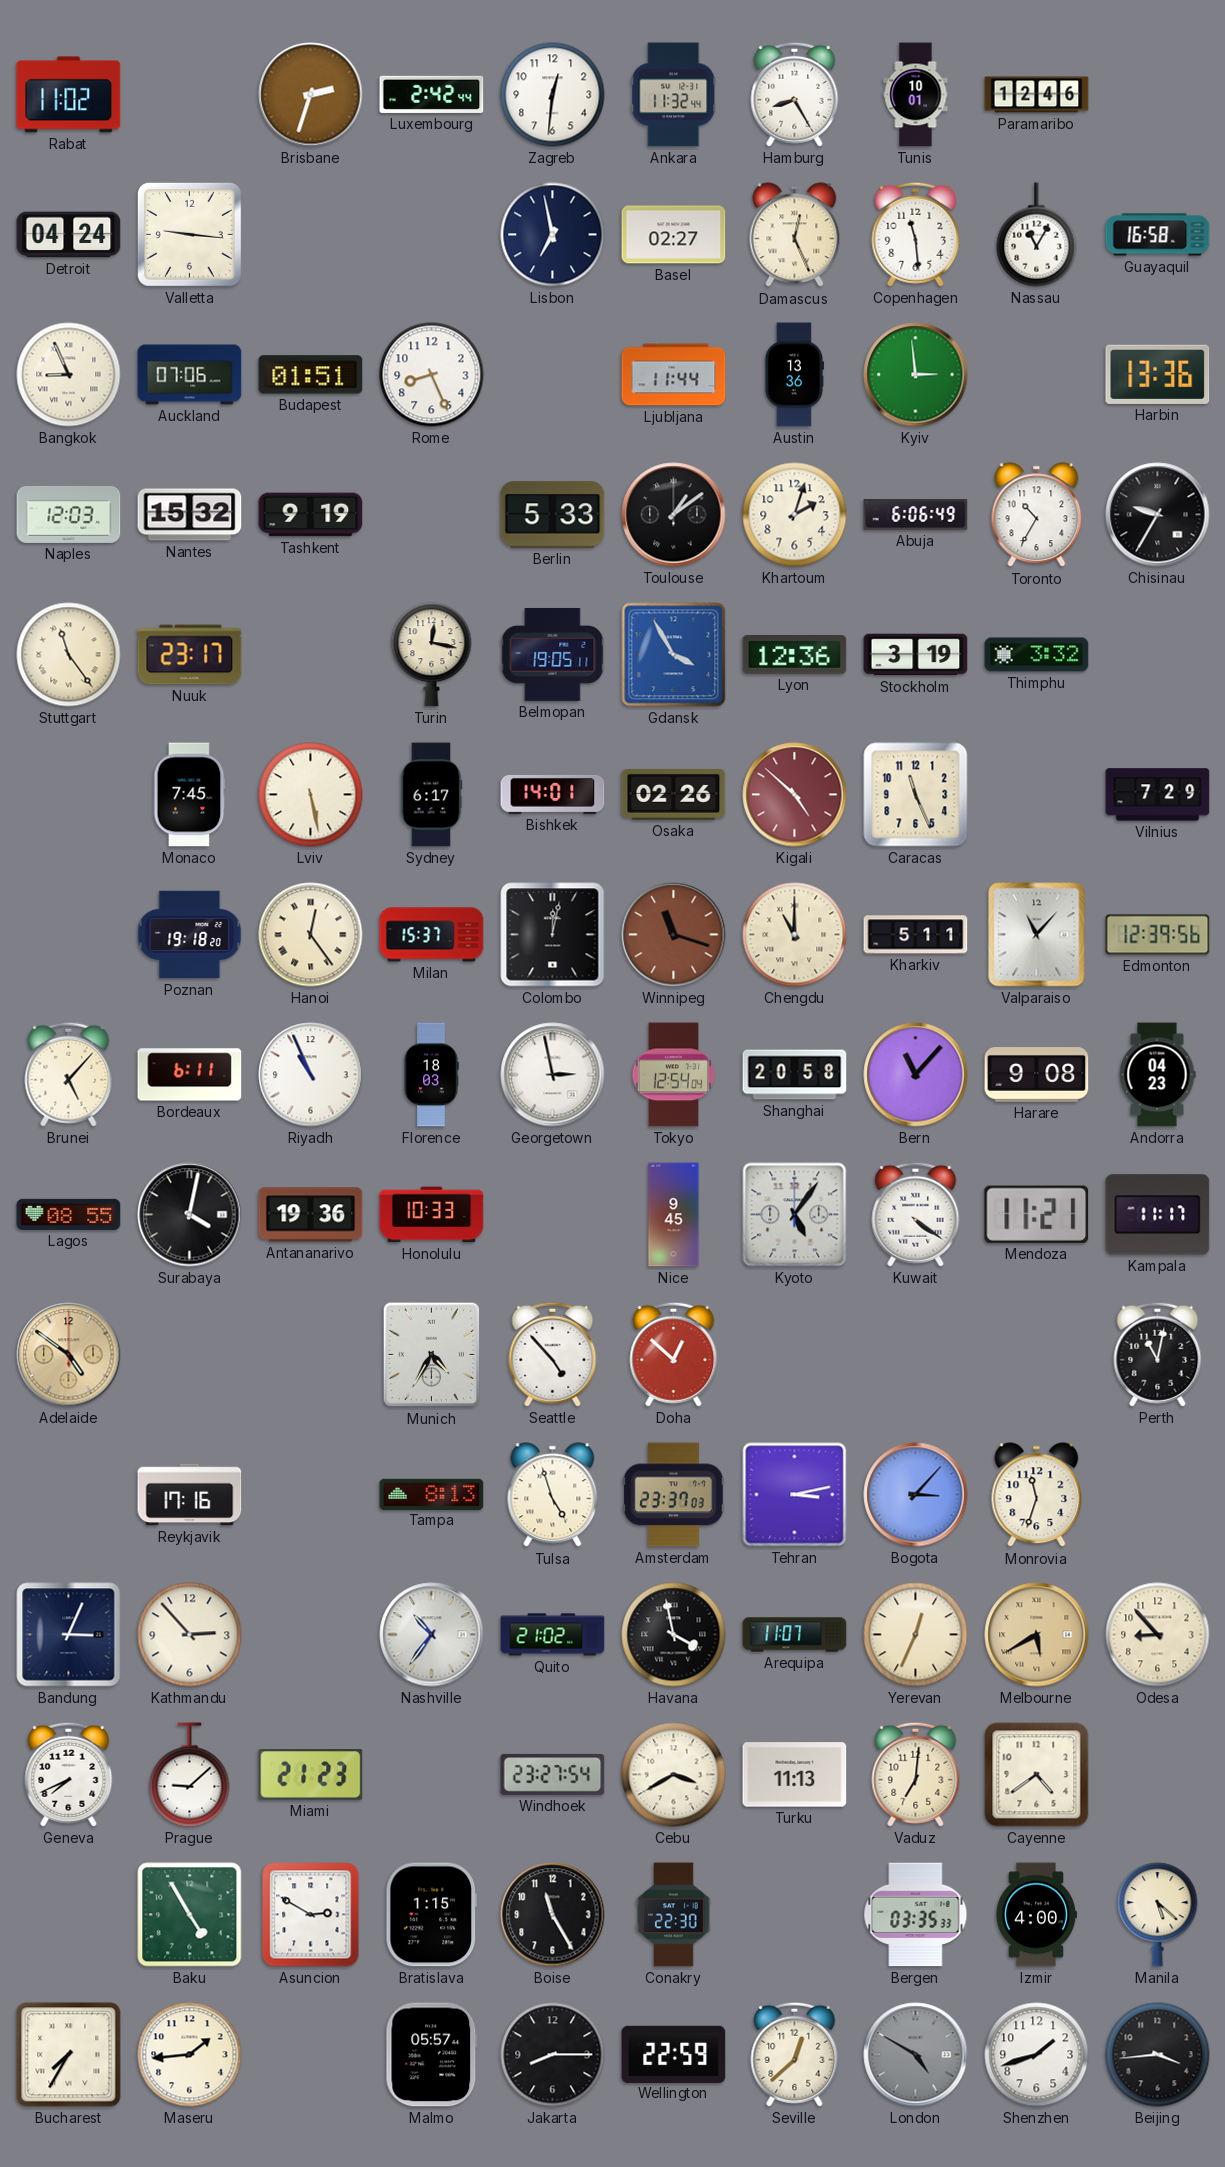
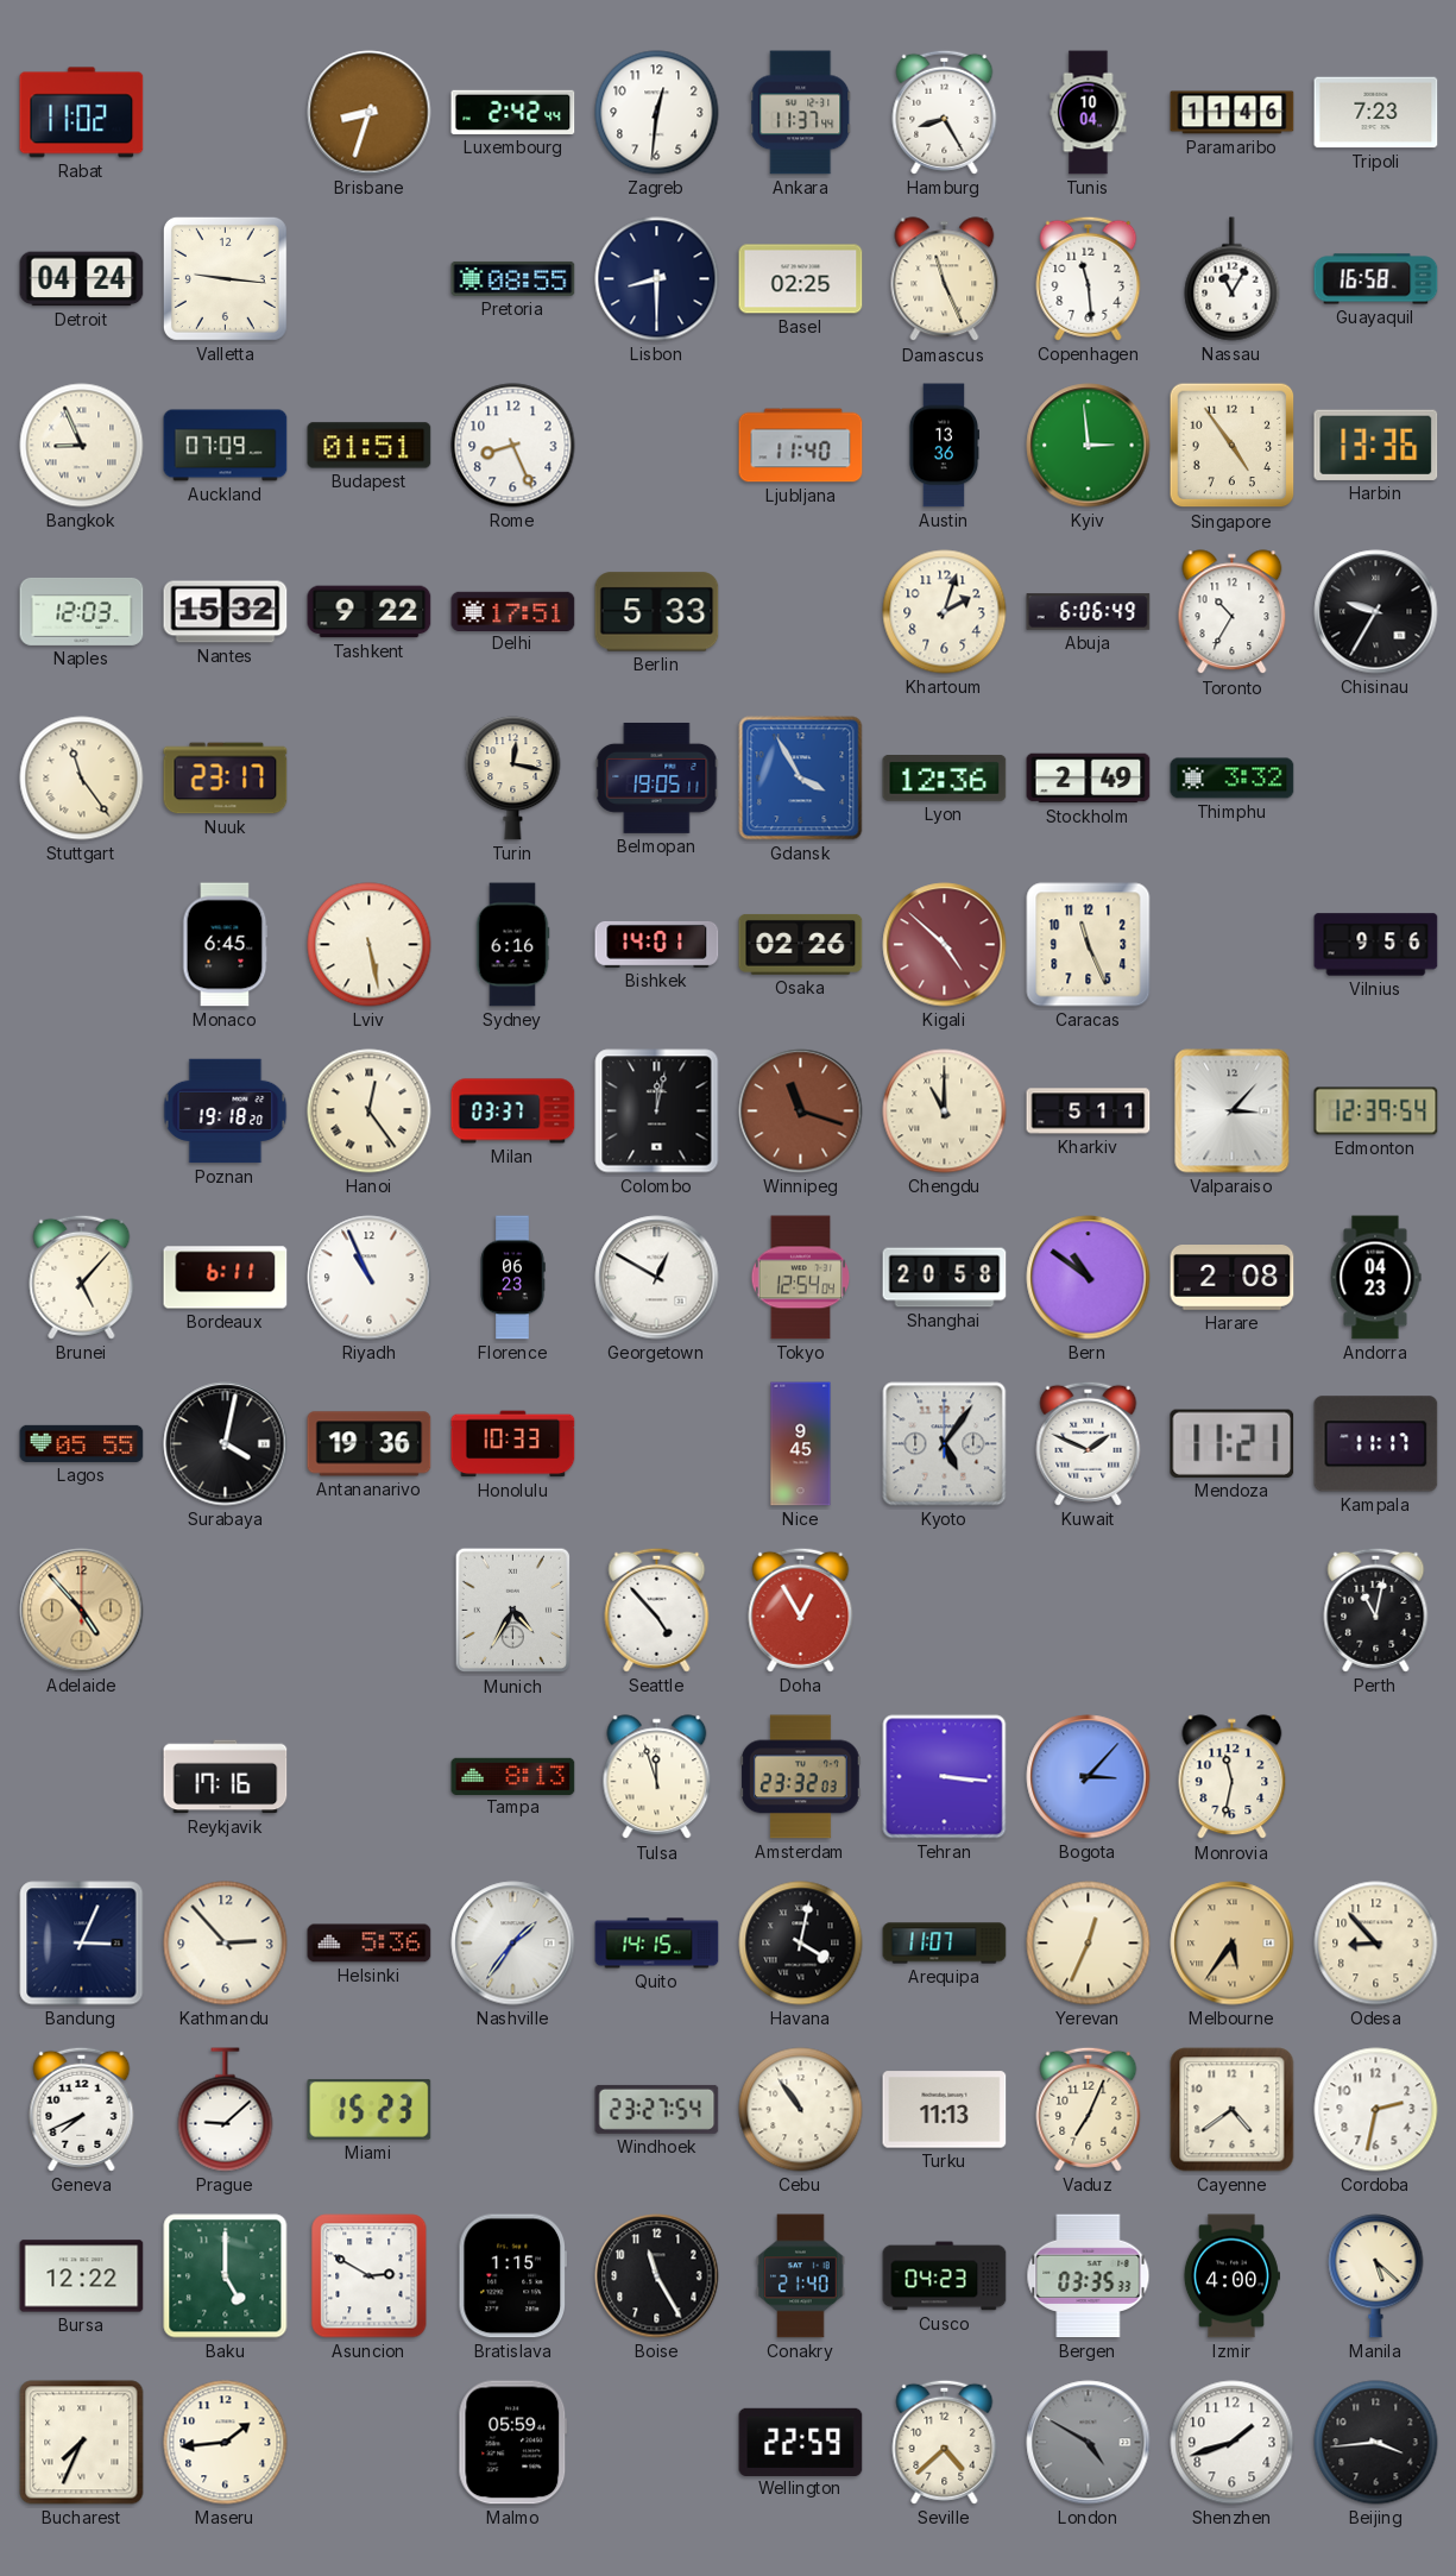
Brisbane: 2:33 -> 8:33 (370, 113)
Ankara: 11:32 -> 11:37 (801, 113)
Tunis: 10:01 -> 10:04 (1089, 113)
Paramaribo: 12:46 -> 11:46 (1233, 113)
Tripoli: none -> 7:23 (1376, 113)
Pretoria: none -> 08:55 (513, 278)
Lisbon: 6:58 -> 8:30 (657, 279)
Basel: 02:27 -> 02:25 (801, 279)
Damascus: 12:26 -> 11:26 (945, 279)
Auckland: 07:06 -> 07:09 (226, 446)
Ljubljana: 11:44 -> 11:40 (801, 446)
Singapore: none -> 4:54 (1233, 446)
Tashkent: 9:19 -> 9:22 (370, 612)
Delhi: none -> 17:51 (513, 611)
Toulouse: 1:09 -> none (674, 515)
Stockholm: 3:19 -> 2:49 (1089, 779)
Monaco: 7:45 -> 6:45 (225, 945)
Sydney: 6:17 -> 6:16 (512, 945)
Vilnius: 7:29 -> 9:56 (1376, 945)
Milan: 15:37 -> 03:37 (513, 1111)
Valparaiso: 11:07 -> 3:07 (1233, 1111)
Edmonton: 12:39:56 -> 12:39:54 (1376, 1111)
Florence: 18:03 -> 06:23 (512, 1278)
Georgetown: 2:58 -> 12:50 (657, 1278)
Bern: 11:07 -> 10:51 (1089, 1278)
Harare: 9:08 -> 2:08 (1233, 1278)
Lagos: 08:55 -> 05:55 (82, 1443)
Kuwait: 4:21 -> 1:49 (1089, 1443)
Adelaide: 4:51 -> 4:53 (82, 1611)
Doha: 12:52 -> 12:55 (801, 1610)
Tulsa: 4:57 -> 11:57 (657, 1777)
Amsterdam: 23:37 -> 23:32 (801, 1777)
Tehran: 3:13 -> 3:16 (945, 1777)
Monrovia: 11:33 -> 11:32 (1233, 1777)
Helsinki: none -> 5:36 (370, 1944)
Nashville: 10:36 -> 1:36 (513, 1944)
Quito: 21:02 -> 14:15 (657, 1944)
Havana: 3:58 -> 4:02 (801, 1944)
Melbourne: 5:40 -> 5:36 (1233, 1944)
Miami: 21:23 -> 15:23 (370, 2110)
Cebu: 3:40 -> 10:54 (801, 2110)
Vaduz: 7:01 -> 7:04 (1089, 2109)
Cordoba: none -> 2:32 (1376, 2110)
Bursa: none -> 12:22 (82, 2276)
Baku: 4:55 -> 5:00 (226, 2276)
Conakry: 22:30 -> 21:40 (801, 2276)
Cusco: none -> 04:23 (945, 2276)
Bucharest: 7:35 -> 7:34 (82, 2443)
Malmo: 05:57 -> 05:59 (513, 2443)
Jakarta: 8:15 -> none (553, 2055)
Seville: 12:38 -> 4:38 (945, 2442)
